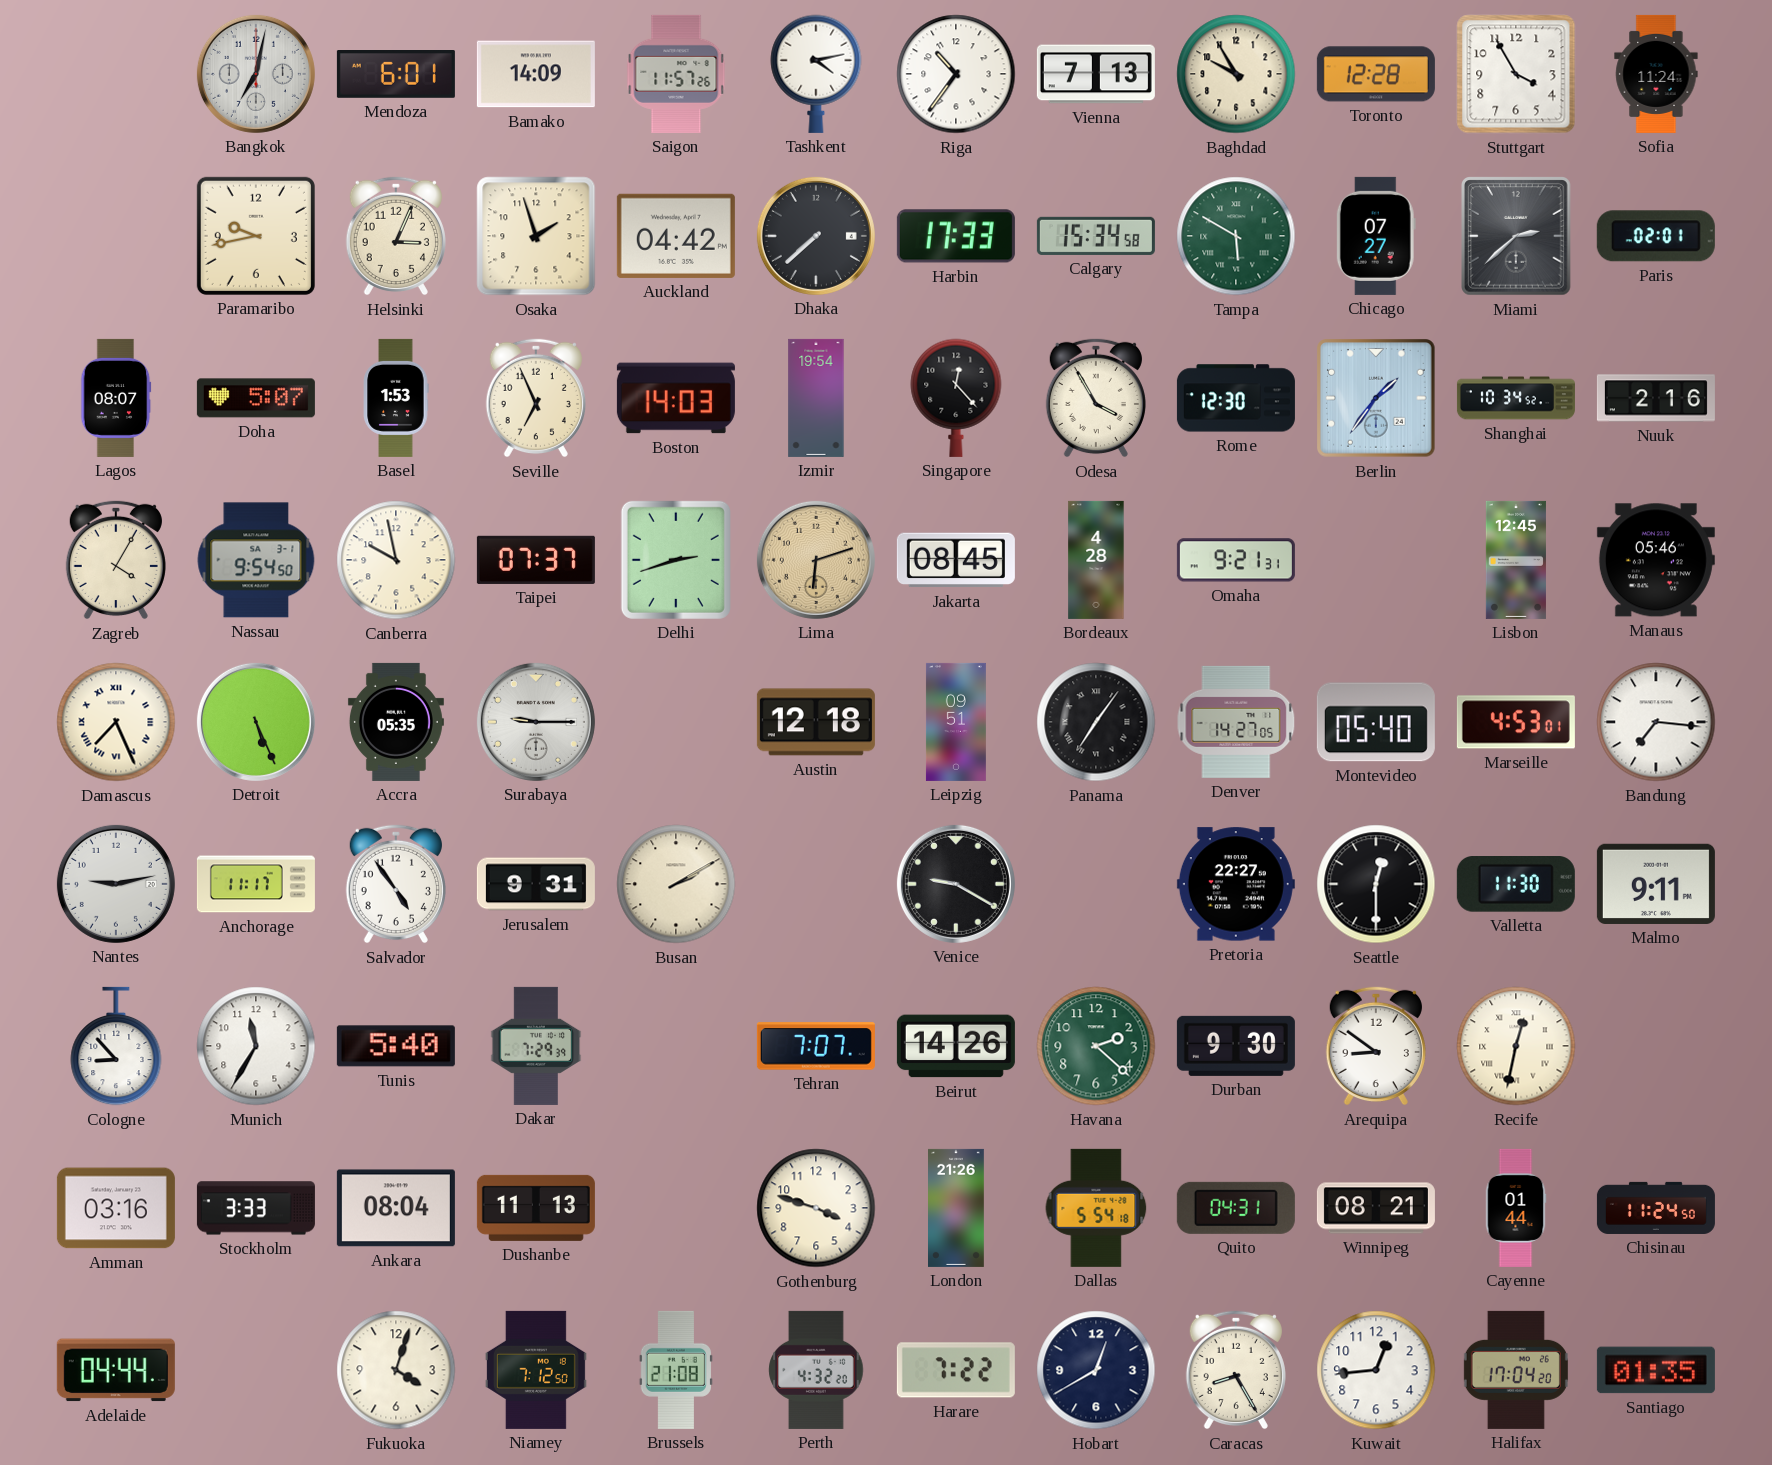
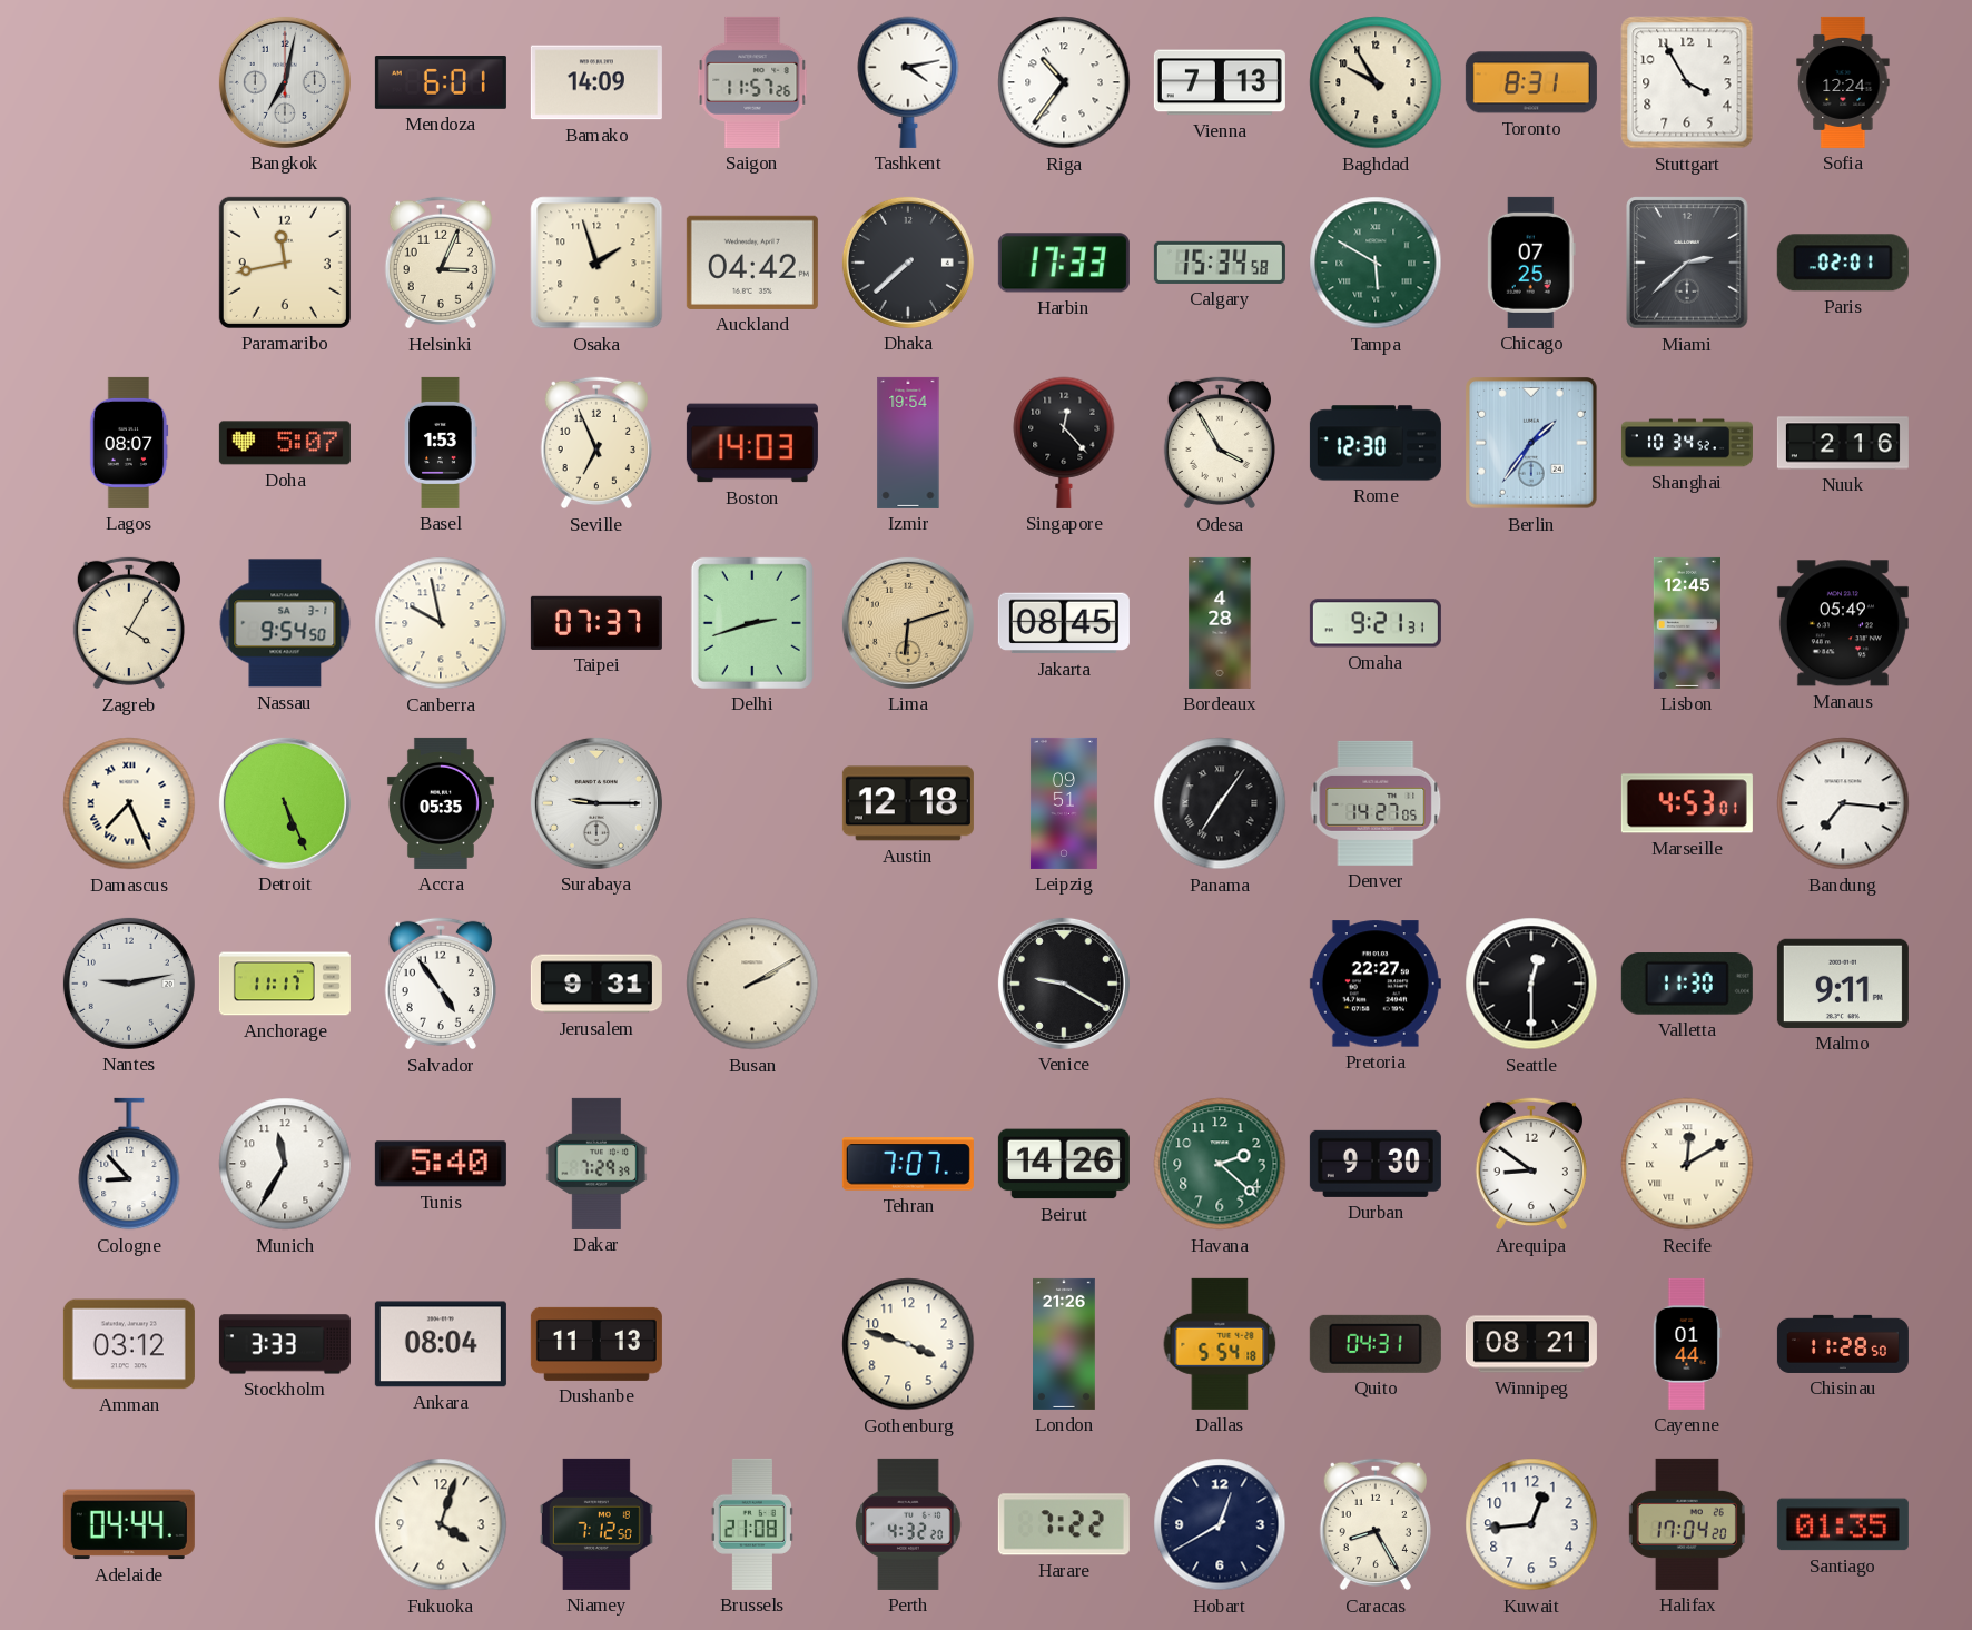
Toronto: 12:28 -> 8:31 (1531, 82)
Sofia: 11:24 -> 12:24 (1843, 82)
Paramaribo: 9:43 -> 11:43 (285, 263)
Chicago: 07:27 -> 07:25 (1531, 263)
Manaus: 05:46 -> 05:49 (1843, 623)
Montevideo: 05:40 -> none (1376, 722)
Recife: 12:32 -> 12:10 (1687, 1164)
Amman: 03:16 -> 03:12 (129, 1344)
Chisinau: 11:24 -> 11:28 (1843, 1344)
